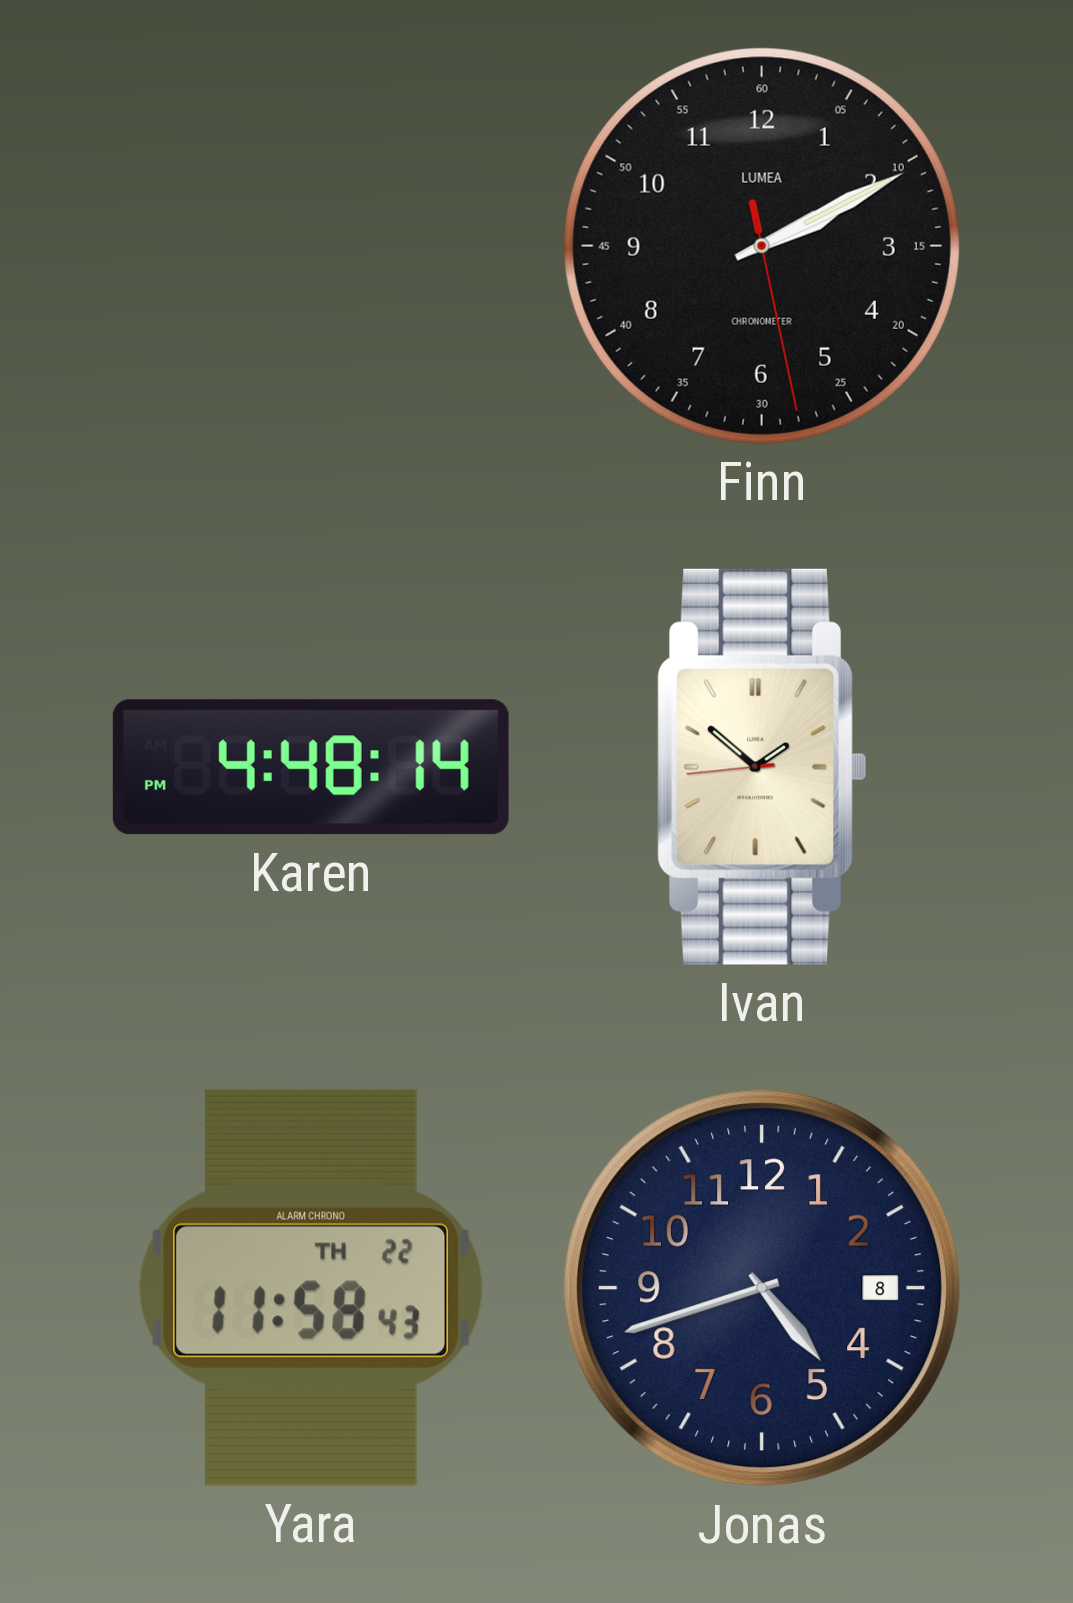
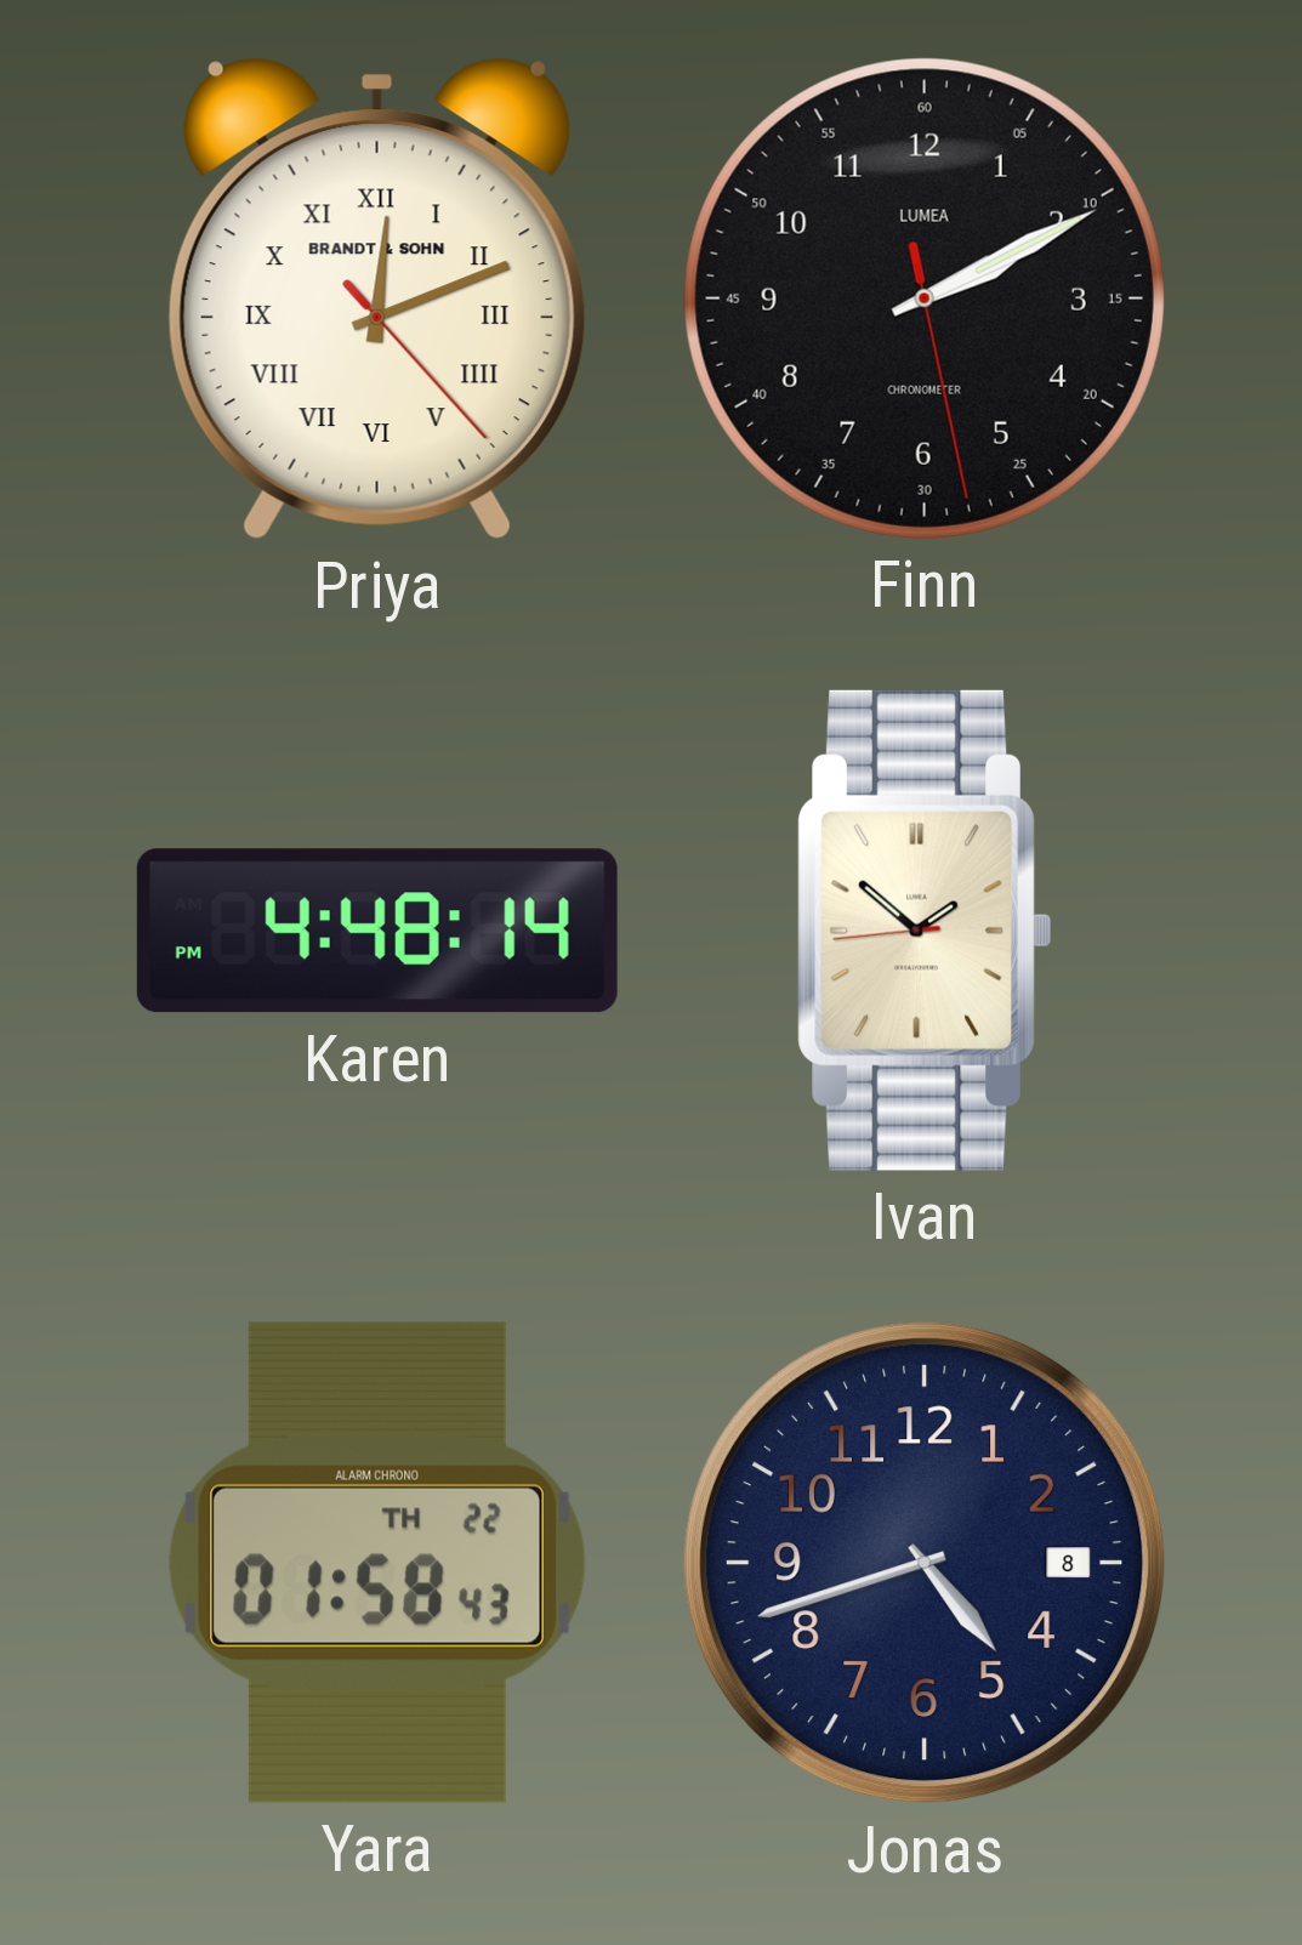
Priya: none -> 12:11 (377, 298)
Yara: 11:58 -> 01:58 (377, 1563)
